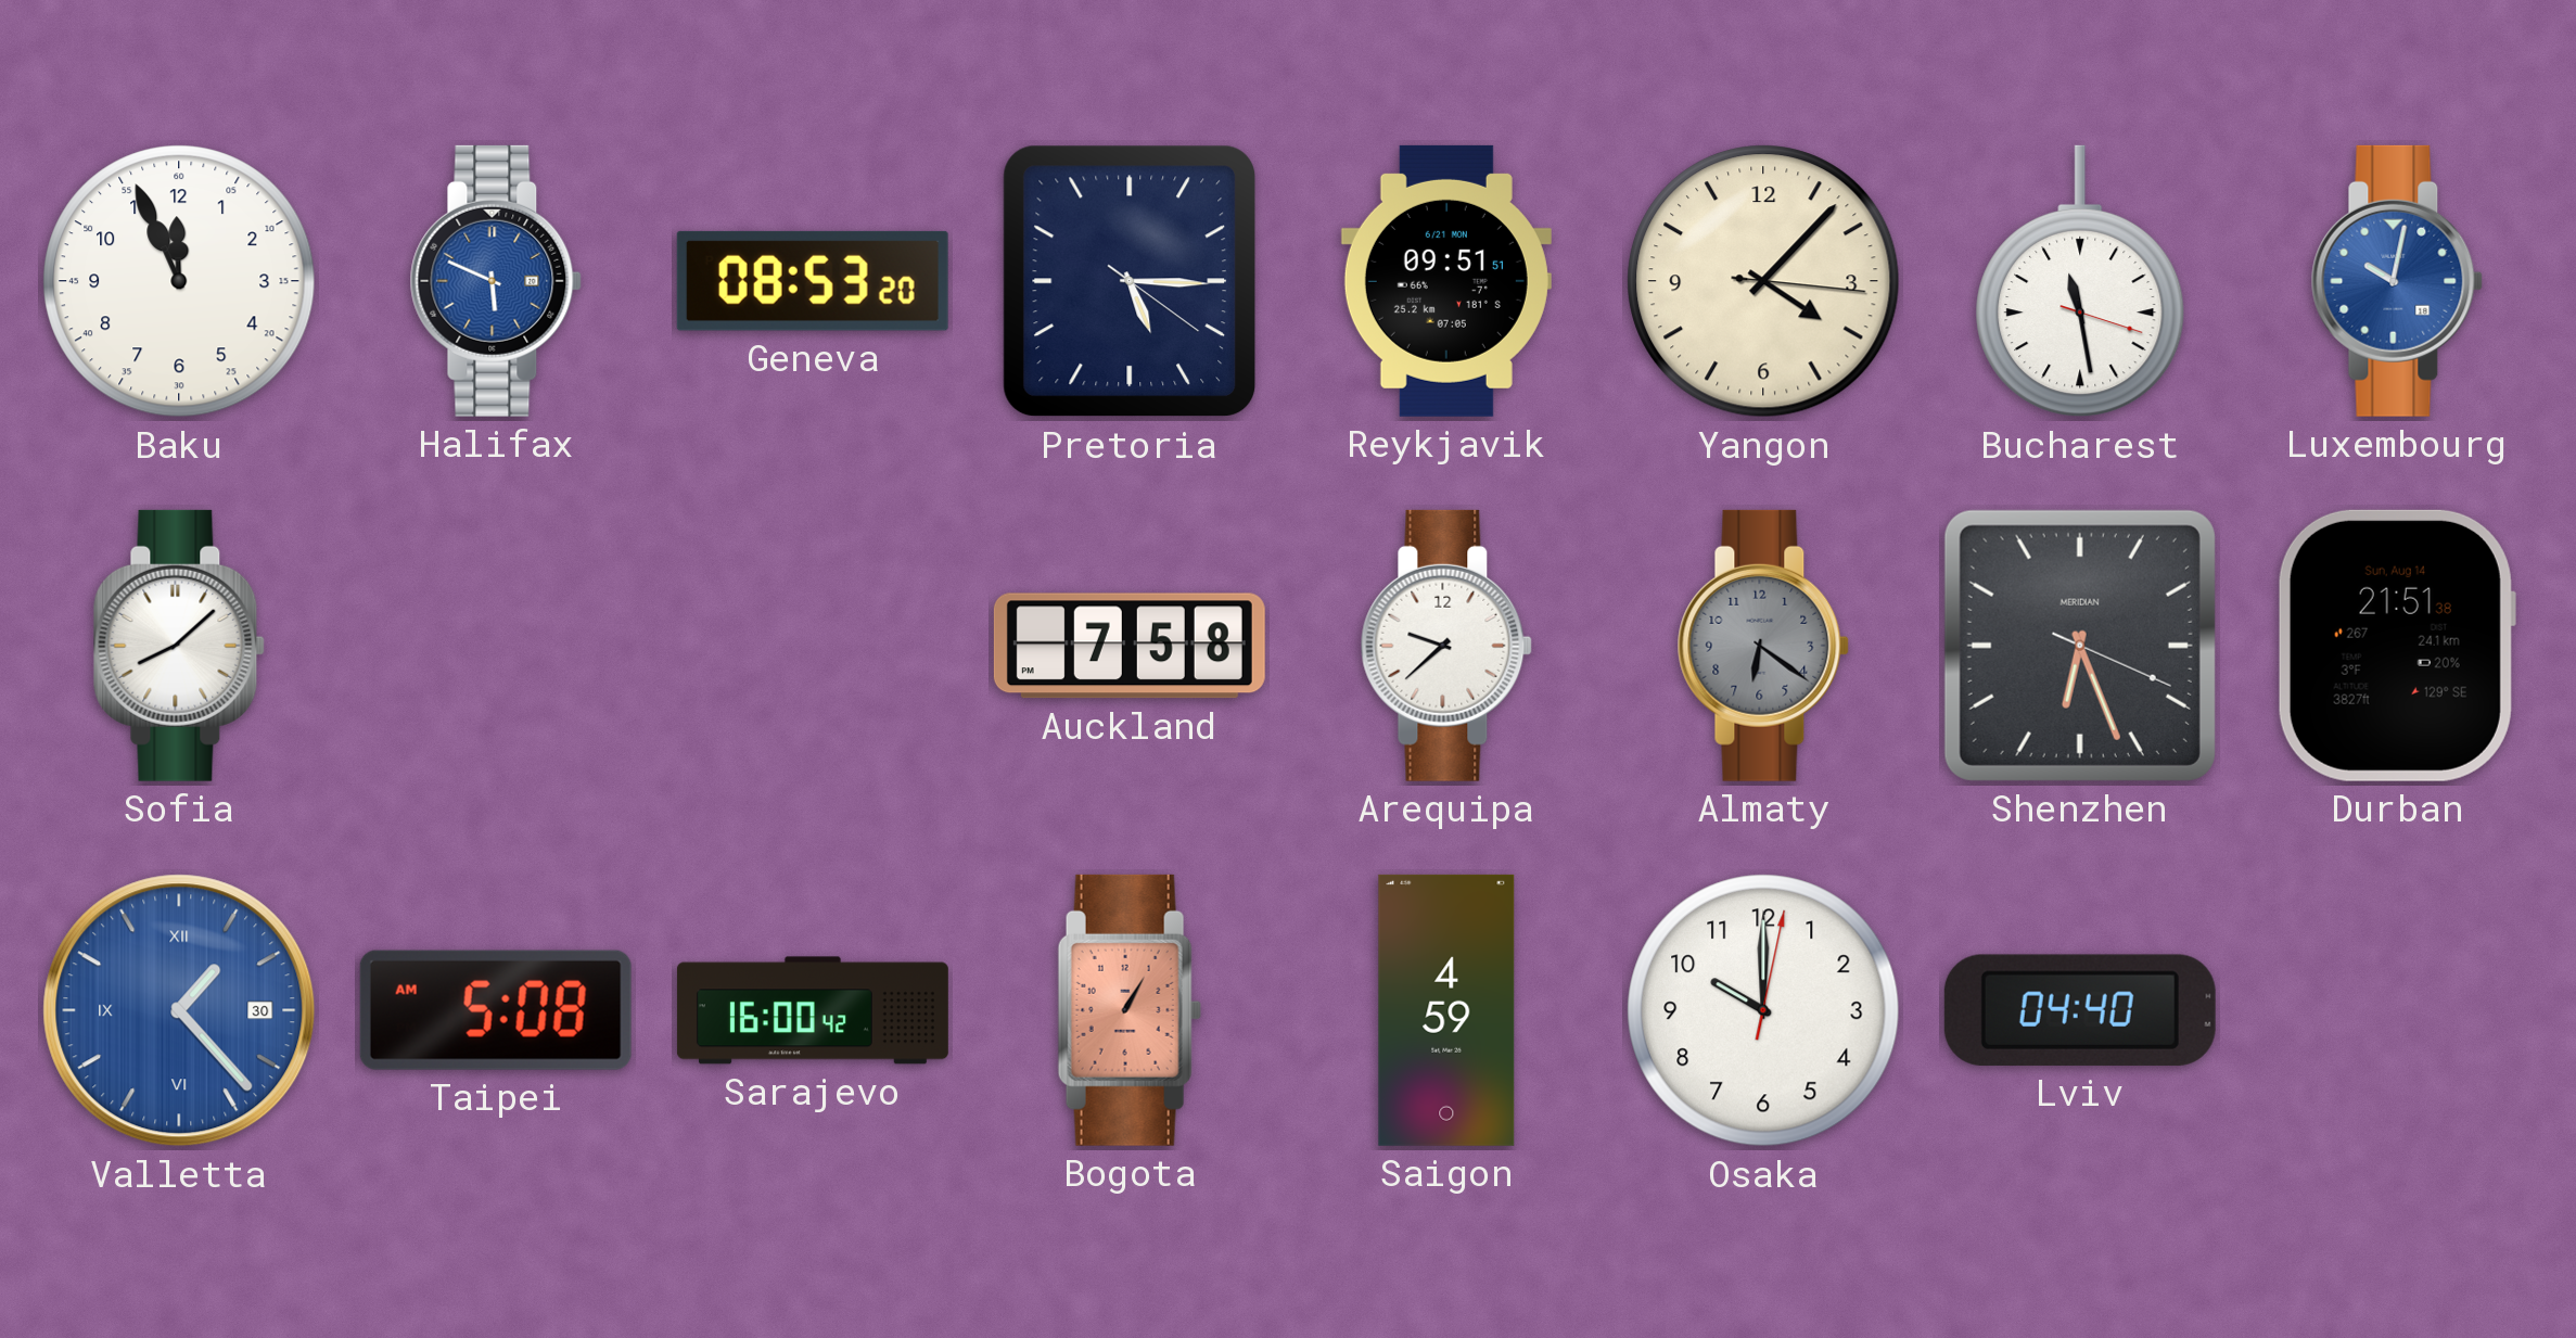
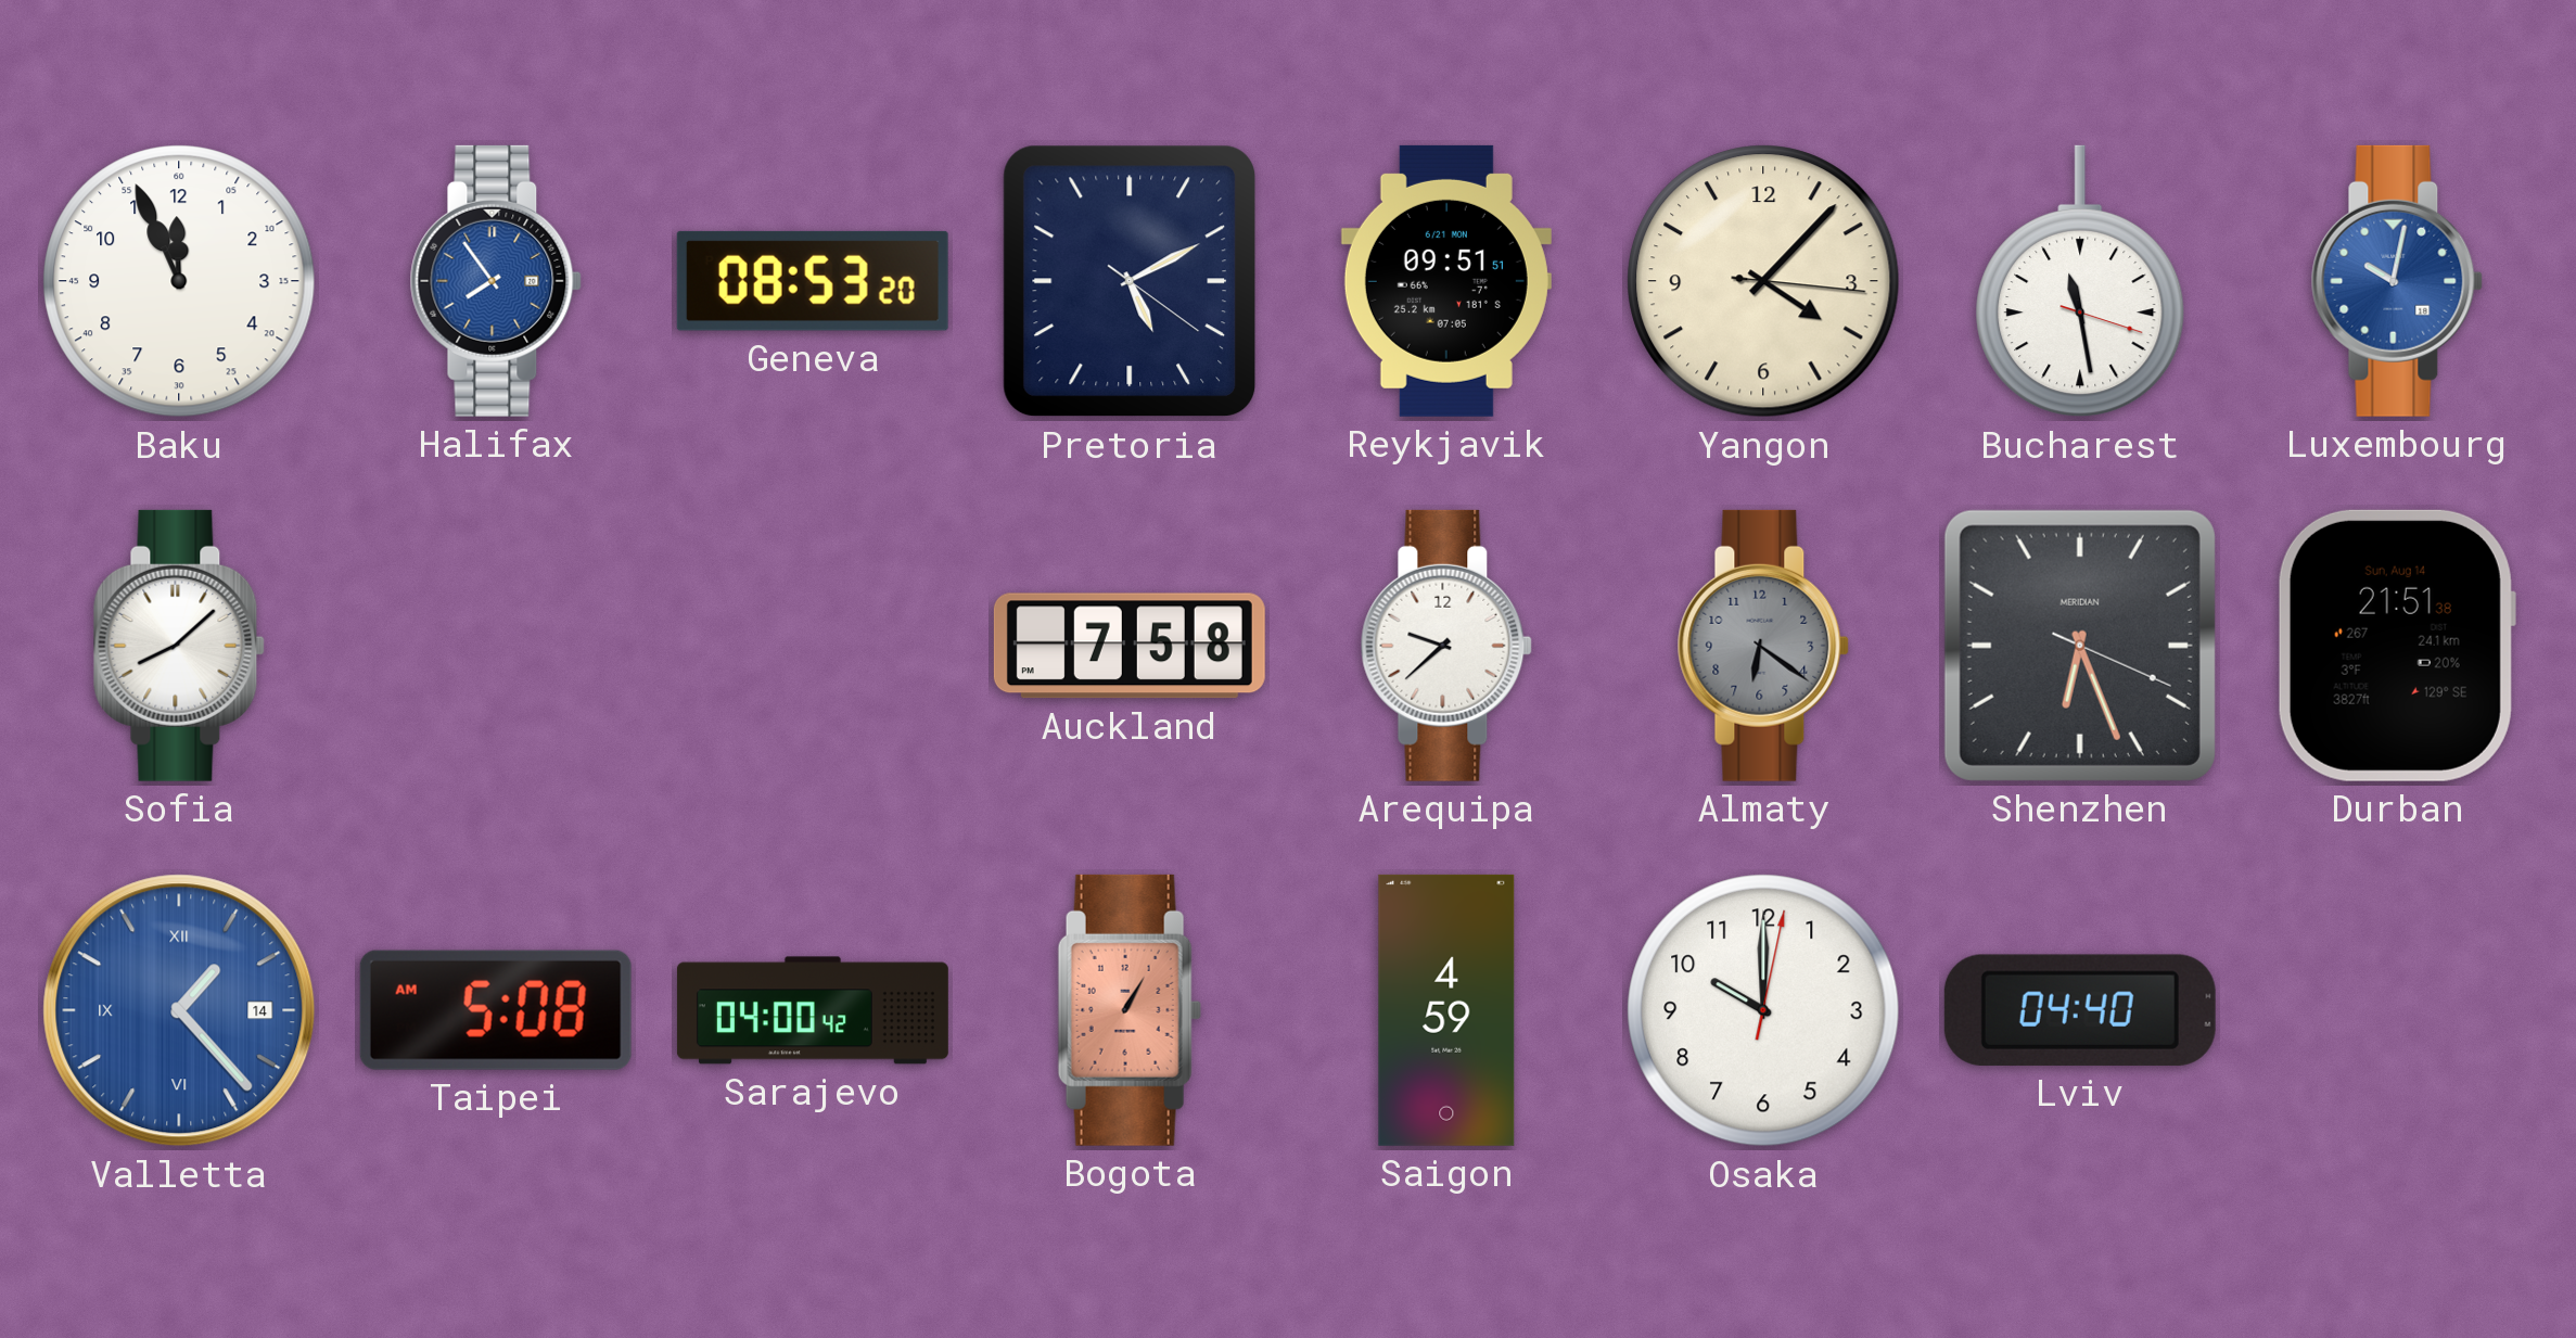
Halifax: 5:49 -> 7:54 (496, 281)
Pretoria: 5:15 -> 5:10 (1130, 281)
Valletta date: 30 -> 14 (179, 1010)
Sarajevo: 16:00 -> 04:00 (813, 1010)
